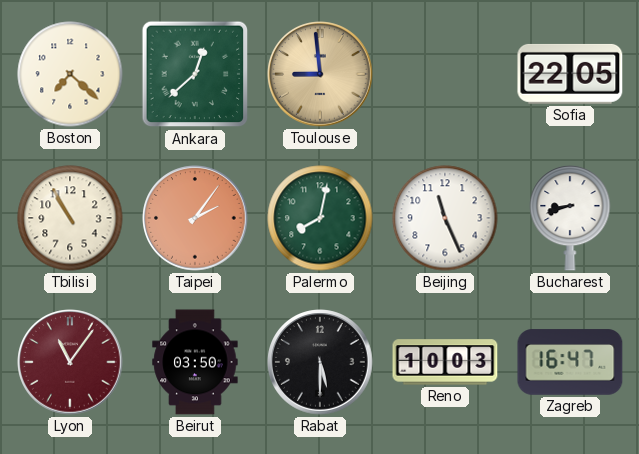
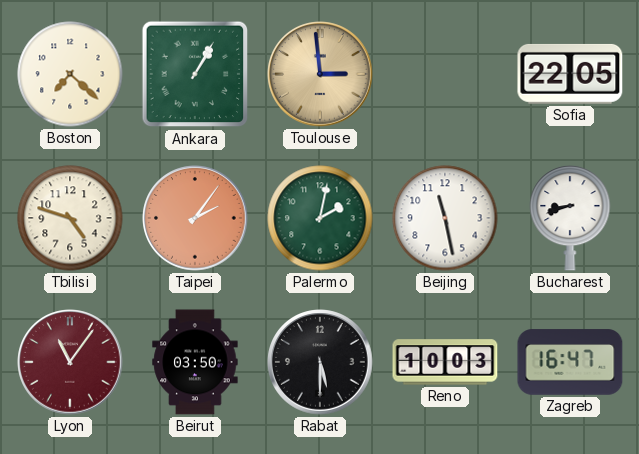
Ankara: 12:38 -> 1:05 (195, 74)
Toulouse: 8:59 -> 2:59 (320, 74)
Tbilisi: 10:55 -> 4:48 (70, 218)
Palermo: 8:02 -> 2:02 (320, 218)
Beijing: 11:26 -> 11:28 (445, 218)
